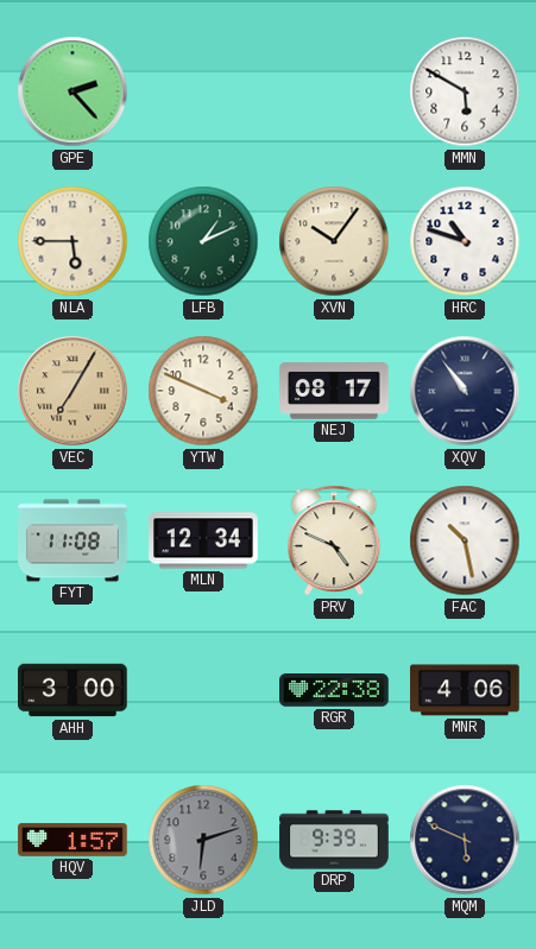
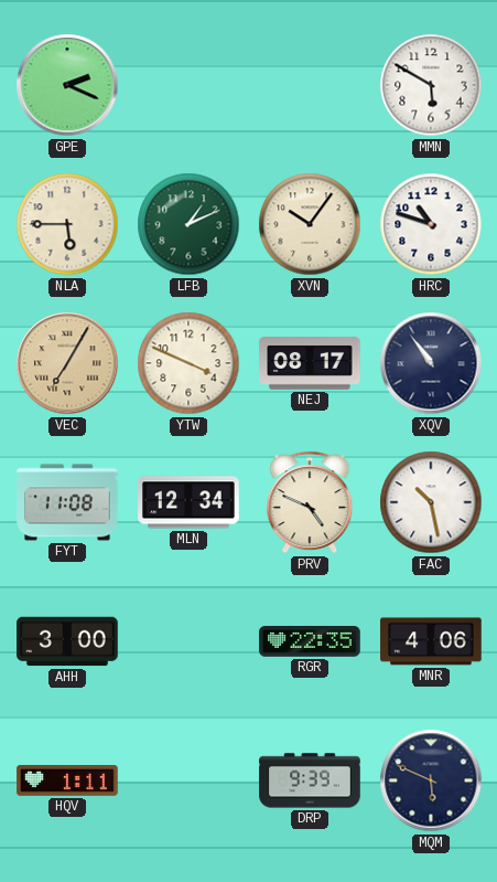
GPE: 2:23 -> 2:19 (67, 85)
RGR: 22:38 -> 22:35 (310, 642)
HQV: 1:57 -> 1:11 (67, 782)
JLD: 6:12 -> none (203, 840)
